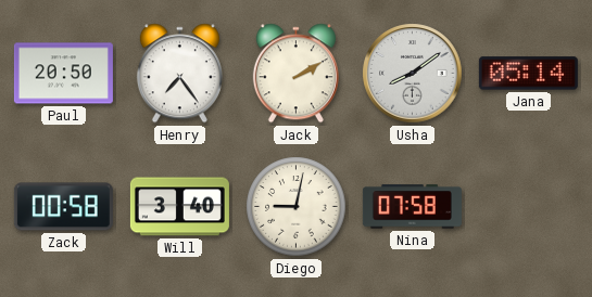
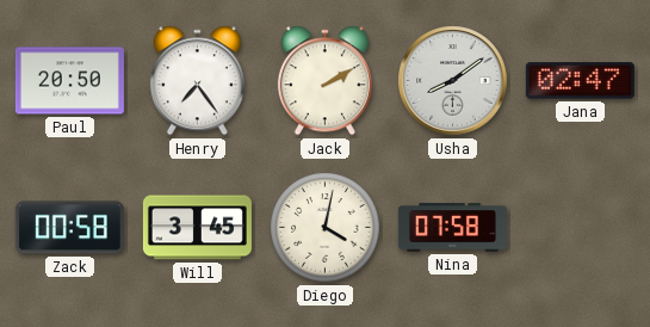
Jana: 05:14 -> 02:47 (580, 81)
Will: 3:40 -> 3:45 (197, 228)
Diego: 9:02 -> 4:02 (326, 228)
